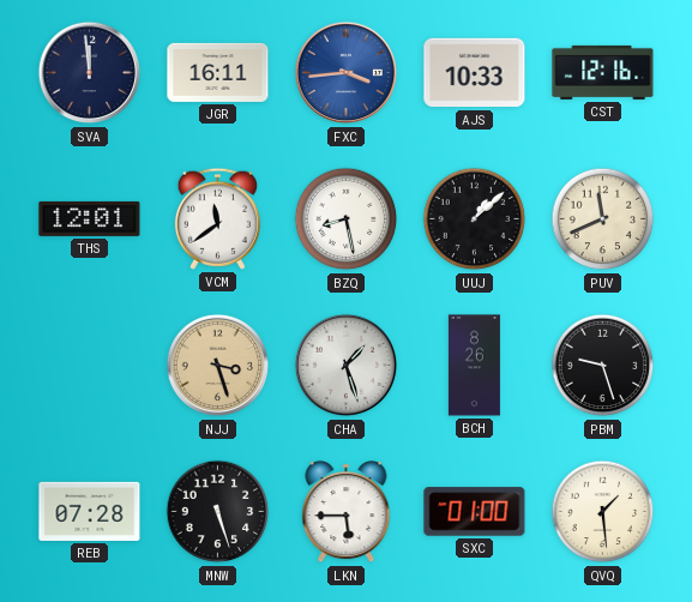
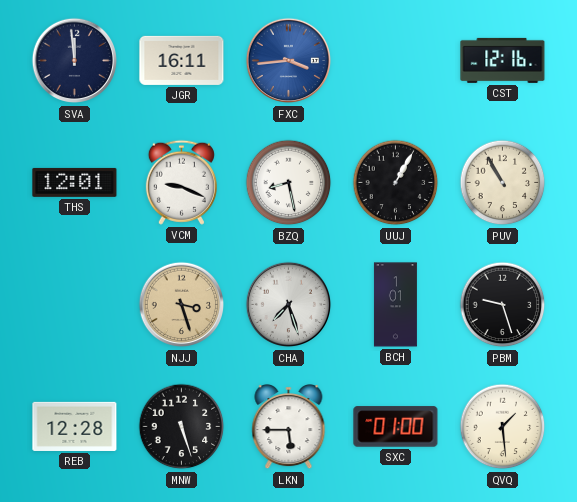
AJS: 10:33 -> none (475, 73)
VCM: 11:39 -> 9:19 (181, 182)
UUJ: 1:08 -> 1:05 (396, 183)
PUV: 11:41 -> 10:55 (503, 183)
CHA: 1:27 -> 7:27 (289, 305)
BCH: 8:26 -> 1:01 (395, 305)
REB: 07:28 -> 12:28 (75, 426)
